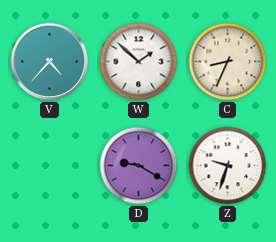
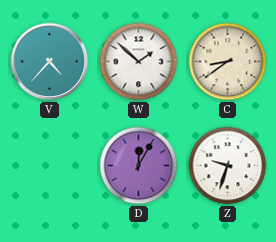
C: 8:34 -> 8:39 (228, 62)
D: 9:20 -> 12:05 (139, 166)
